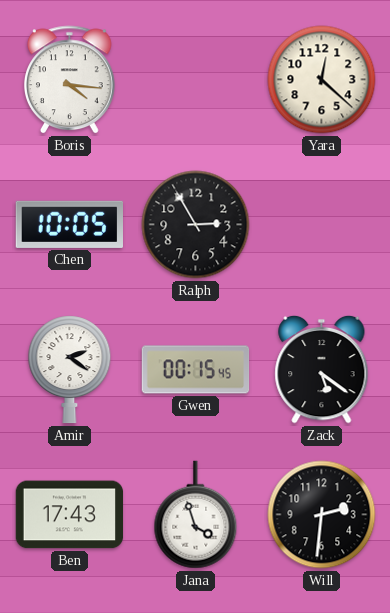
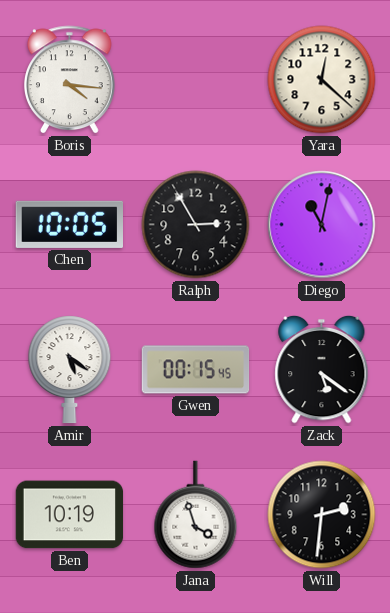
Diego: none -> 11:02 (322, 225)
Amir: 2:21 -> 5:21 (70, 370)
Ben: 17:43 -> 10:19 (70, 515)
